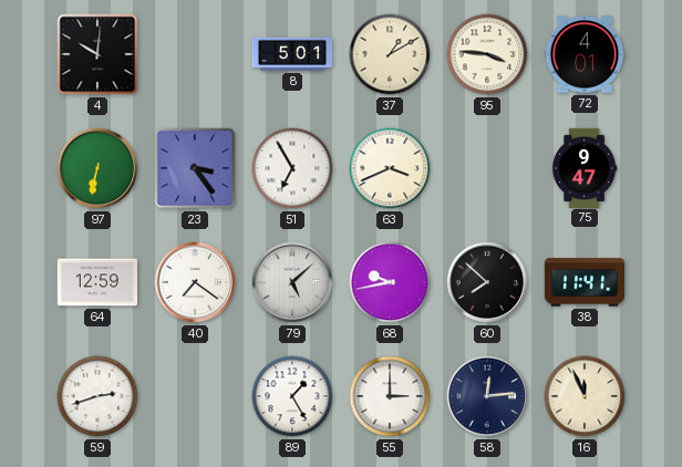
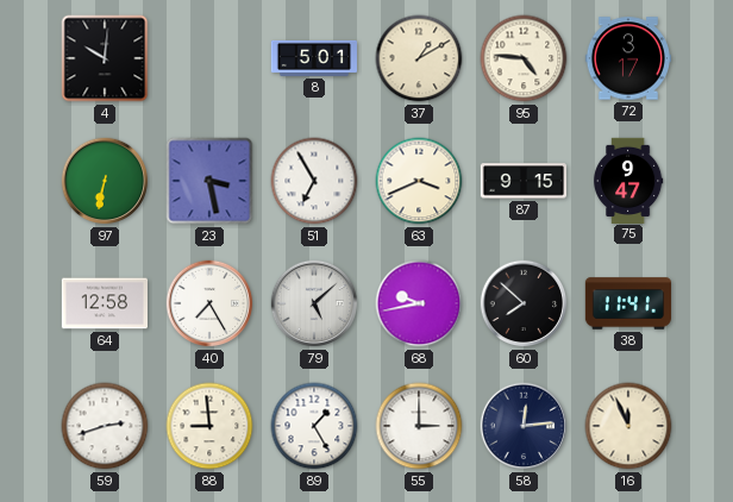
95: 3:46 -> 4:46 (524, 58)
72: 4:01 -> 3:17 (627, 58)
23: 3:24 -> 3:28 (209, 181)
87: none -> 9:15 (522, 181)
64: 12:59 -> 12:58 (104, 303)
40: 7:21 -> 7:25 (209, 303)
88: none -> 8:59 (209, 426)
